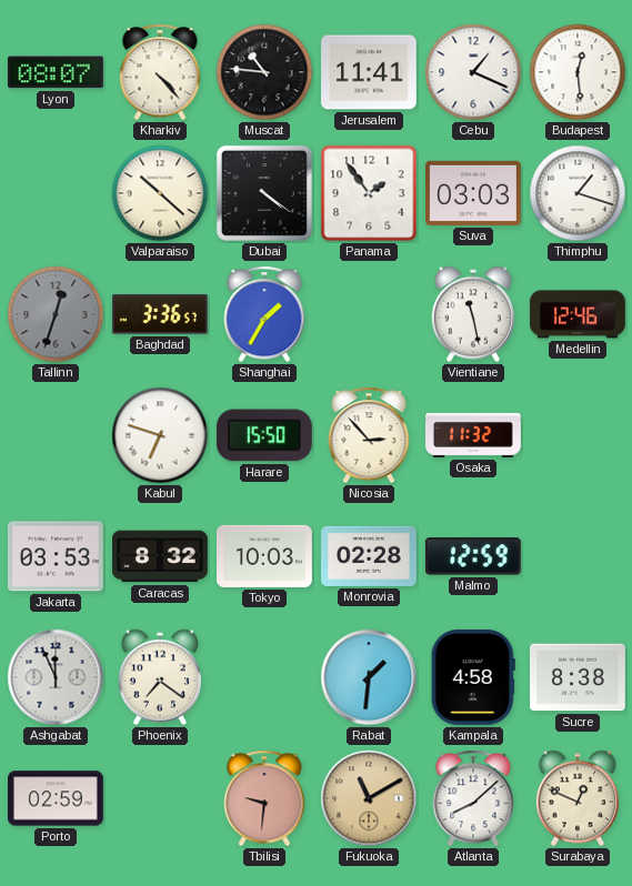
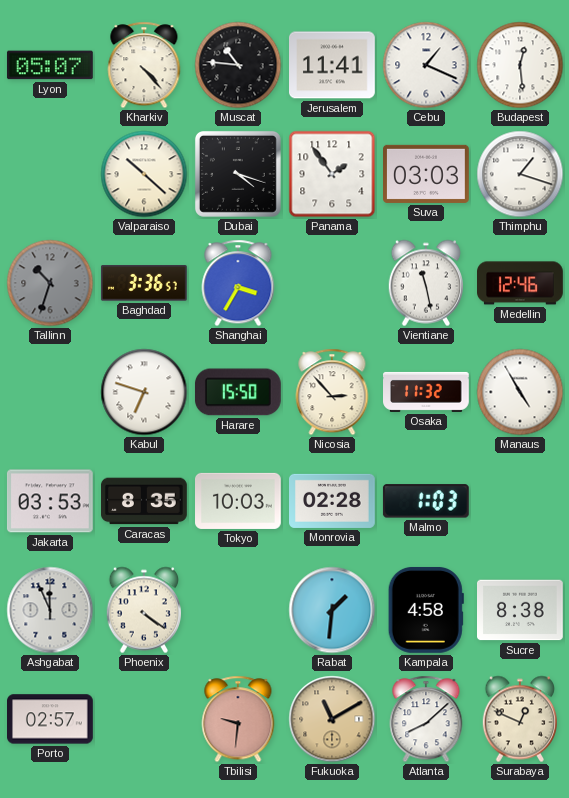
Lyon: 08:07 -> 05:07 (50, 65)
Dubai: 4:21 -> 4:18 (238, 174)
Tallinn: 12:33 -> 10:33 (50, 283)
Shanghai: 1:35 -> 3:35 (238, 283)
Manaus: none -> 4:55 (520, 392)
Caracas: 8:32 -> 8:35 (145, 501)
Malmo: 12:59 -> 1:03 (426, 501)
Phoenix: 7:21 -> 4:21 (144, 610)
Porto: 02:59 -> 02:57 (51, 719)
